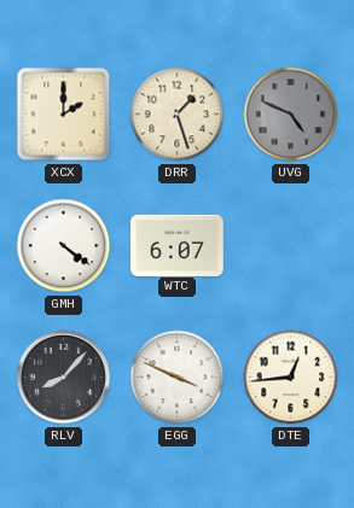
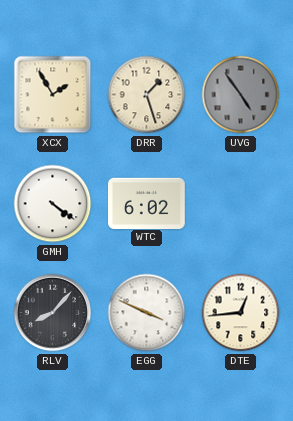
XCX: 2:00 -> 1:55 (53, 95)
UVG: 4:49 -> 4:54 (241, 95)
WTC: 6:07 -> 6:02 (147, 203)
